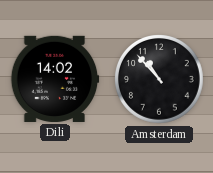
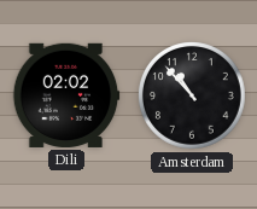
Dili: 14:02 -> 02:02 (66, 95)
